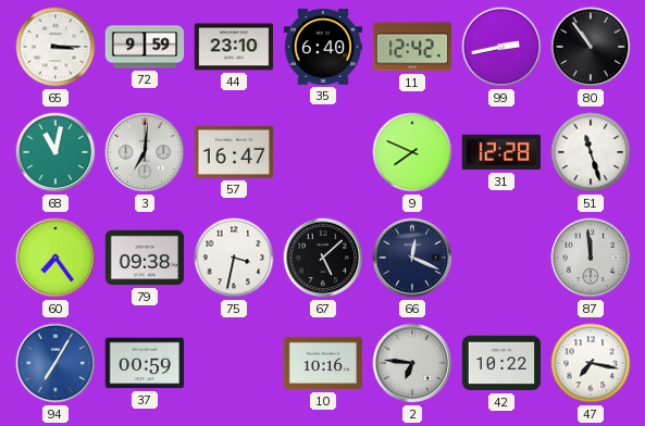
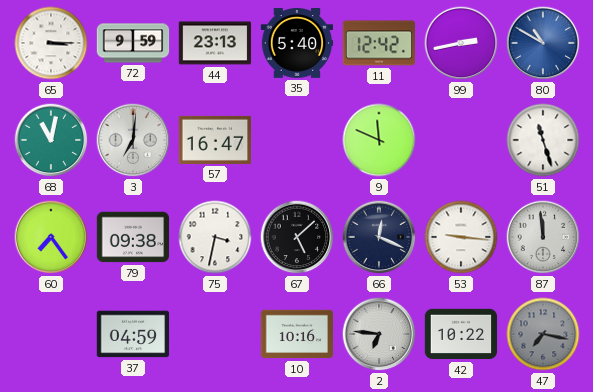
44: 23:10 -> 23:13 (215, 43)
35: 6:40 -> 5:40 (297, 44)
80: 10:54 -> 10:50 (543, 43)
80 dial: black -> blue (543, 43)
9: 7:49 -> 11:49 (379, 140)
31: 12:28 -> none (501, 152)
53: none -> 9:16 (461, 237)
94: 7:05 -> none (55, 363)
37: 00:59 -> 04:59 (133, 334)
47 dial: white -> grey (543, 334)
